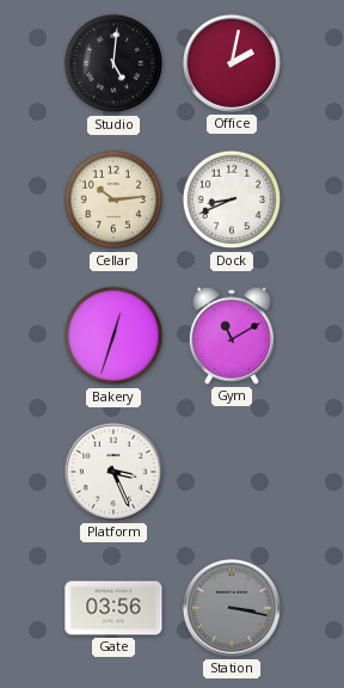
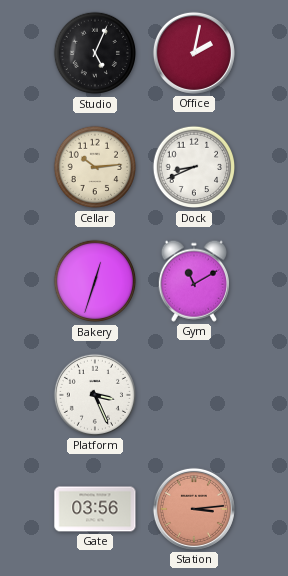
Studio: 5:01 -> 5:04 (95, 53)
Station: 3:17 -> 3:14 (194, 509)
Station dial: grey -> salmon (194, 509)
